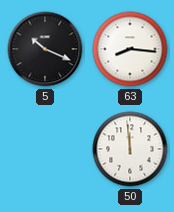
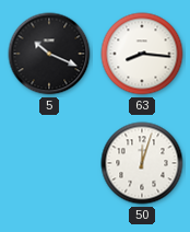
50: 11:59 -> 12:03 (142, 163)
